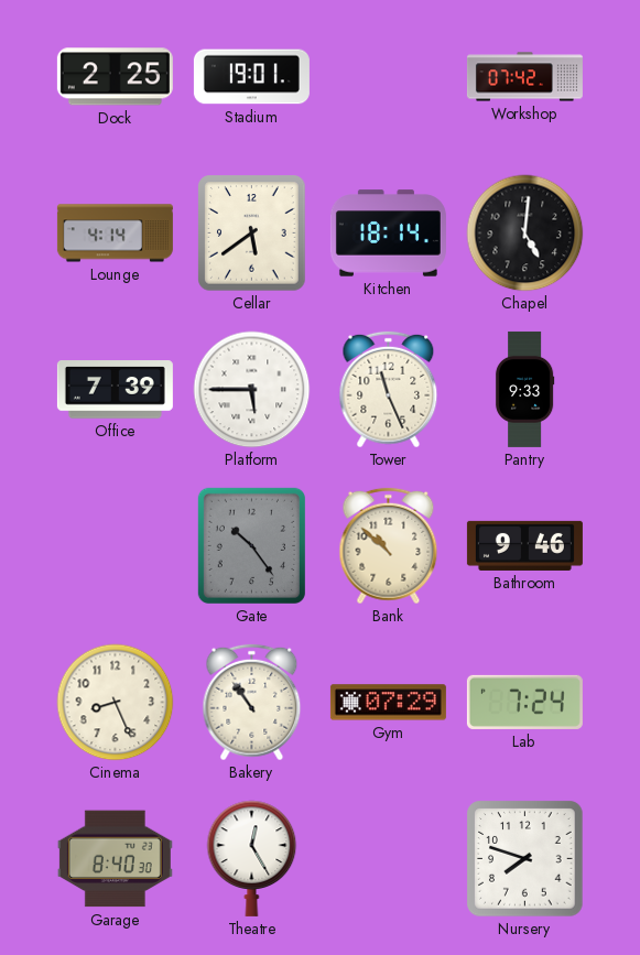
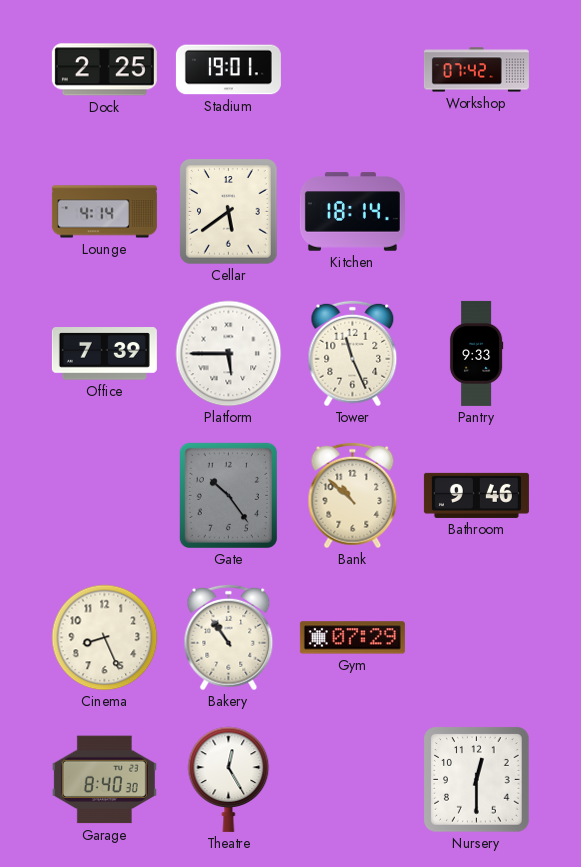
Chapel: 5:01 -> none (525, 234)
Lab: 7:24 -> none (524, 702)
Nursery: 7:48 -> 12:30 (477, 780)
